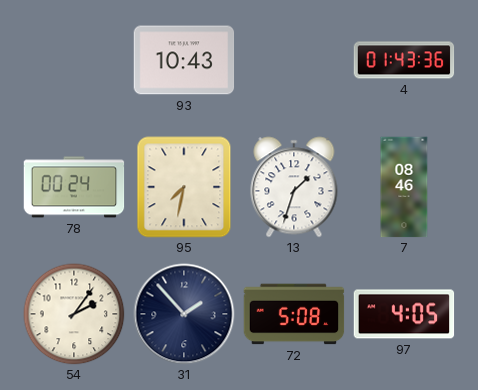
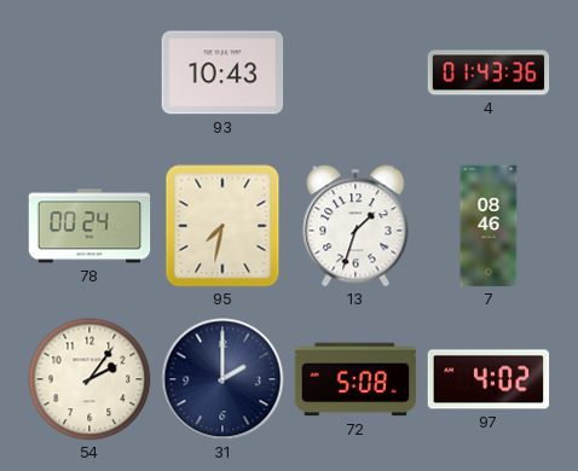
31: 1:53 -> 2:00 (222, 379)
97: 4:05 -> 4:02 (489, 379)
